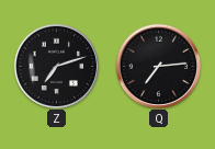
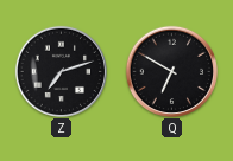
Q: 7:14 -> 6:50 (171, 71)
